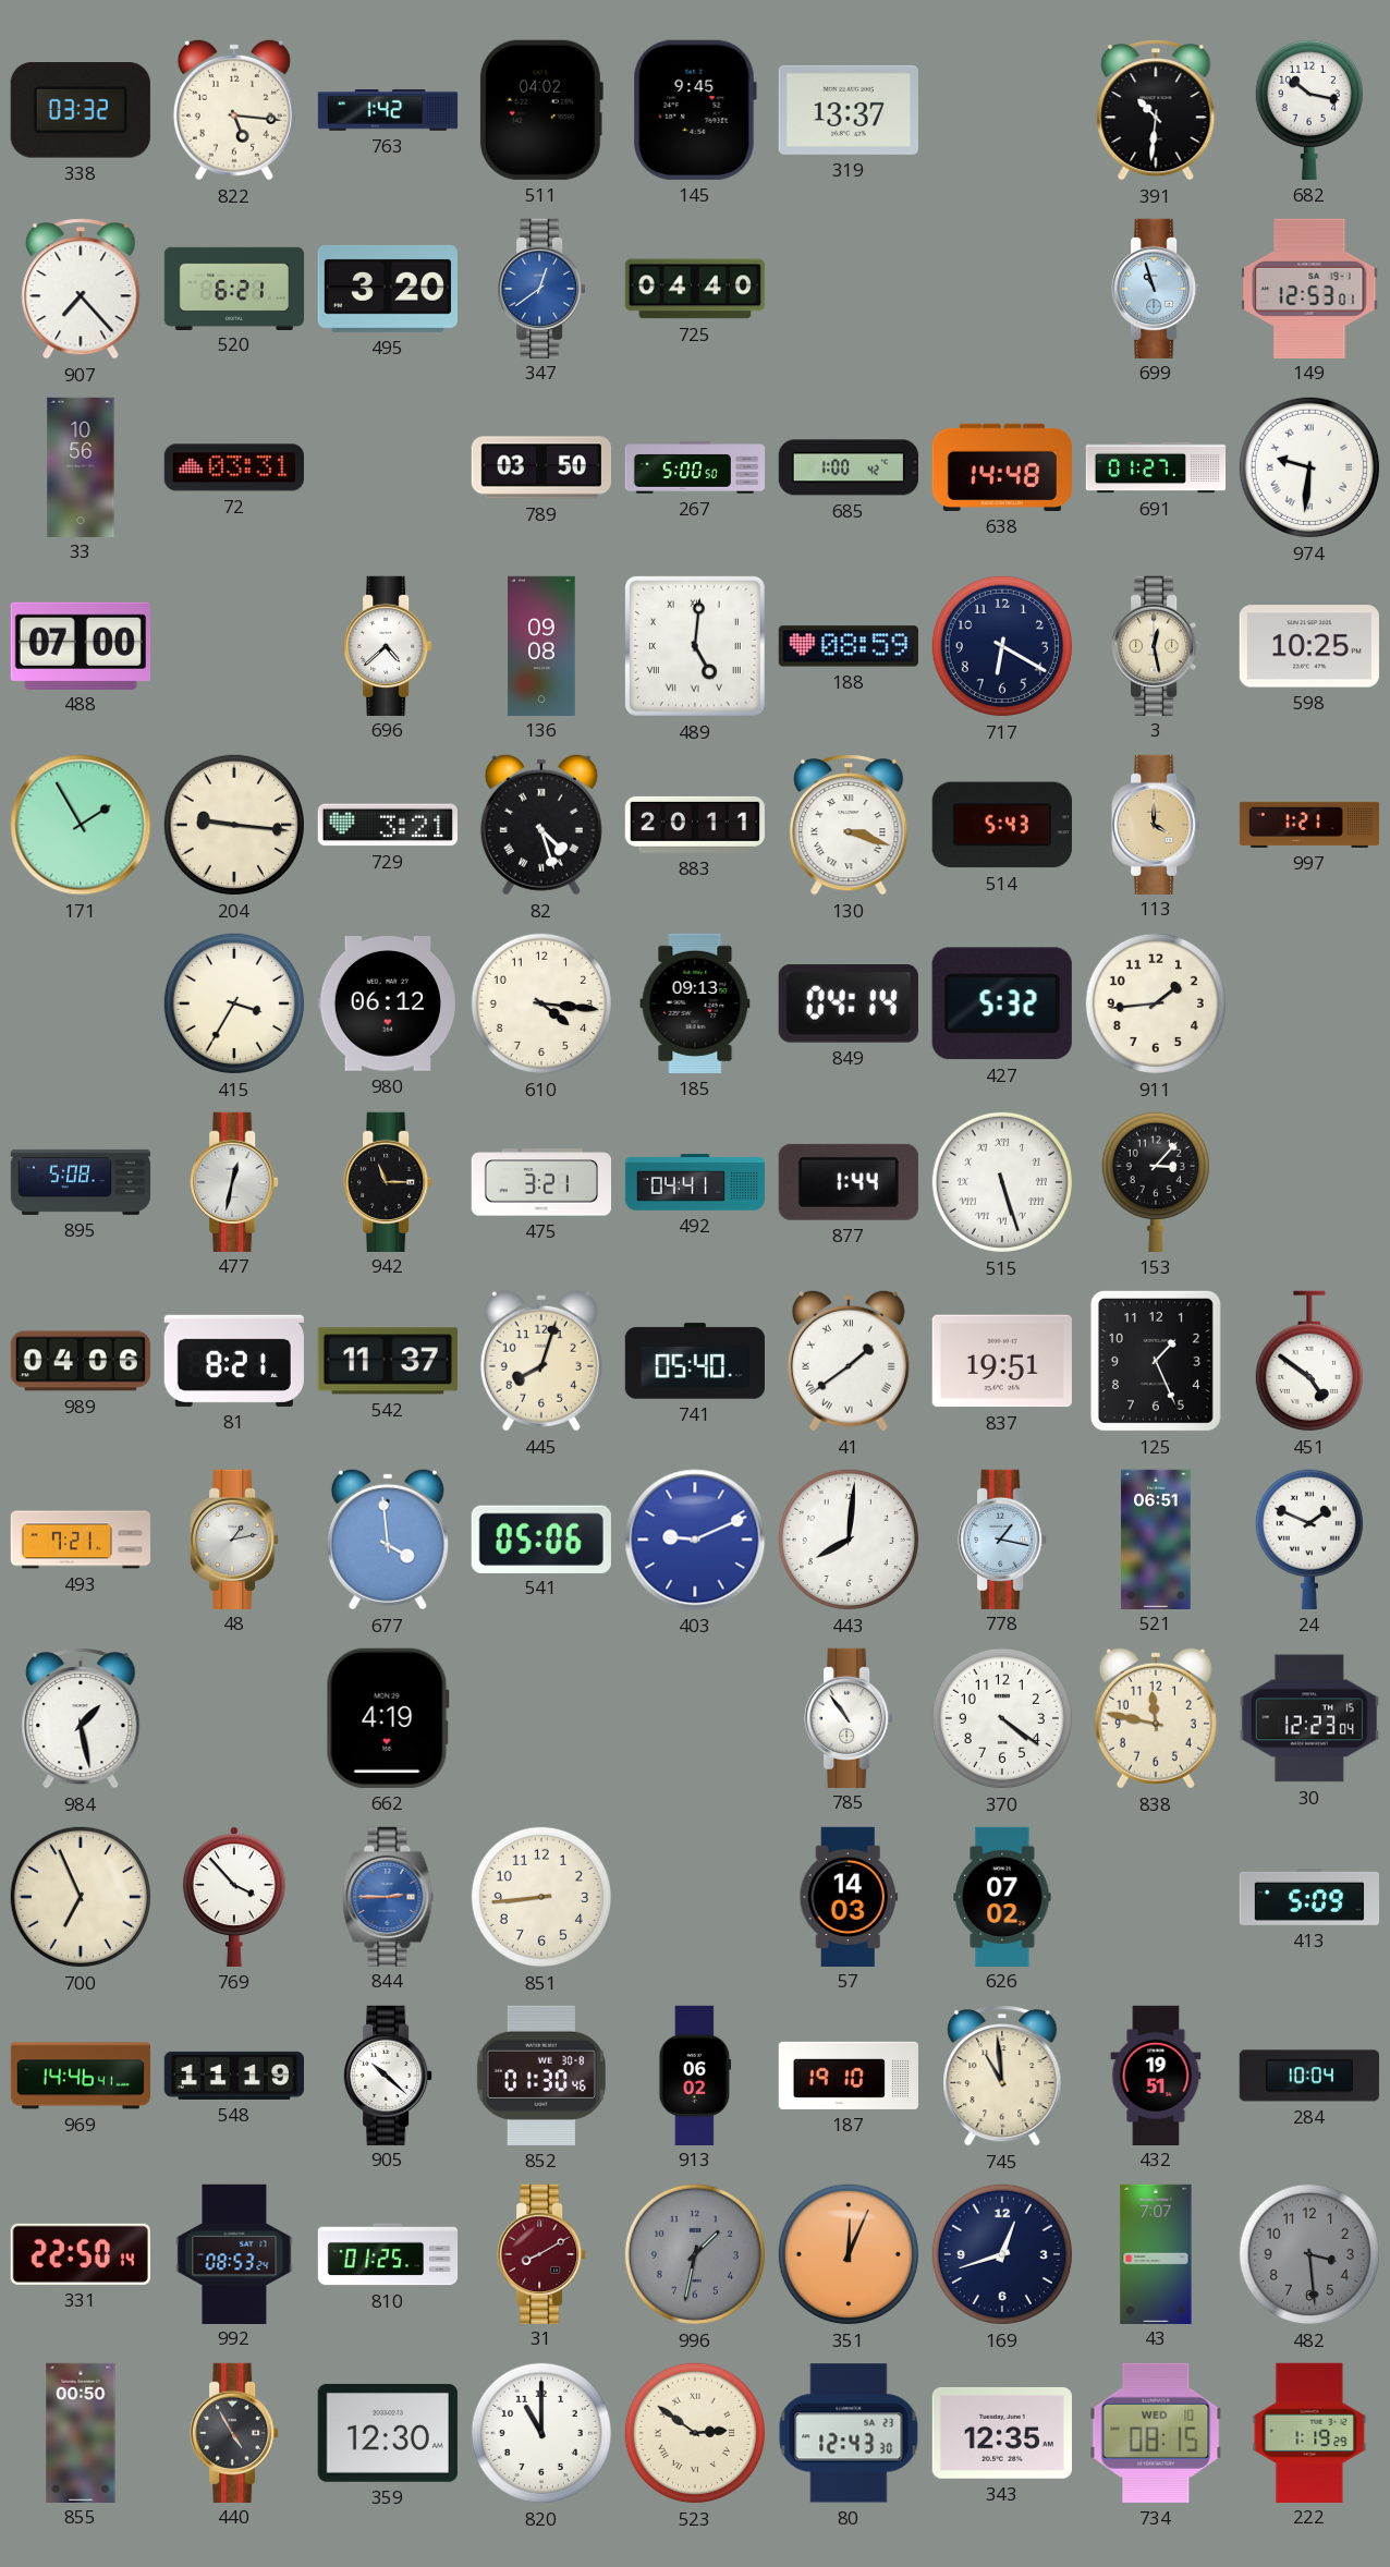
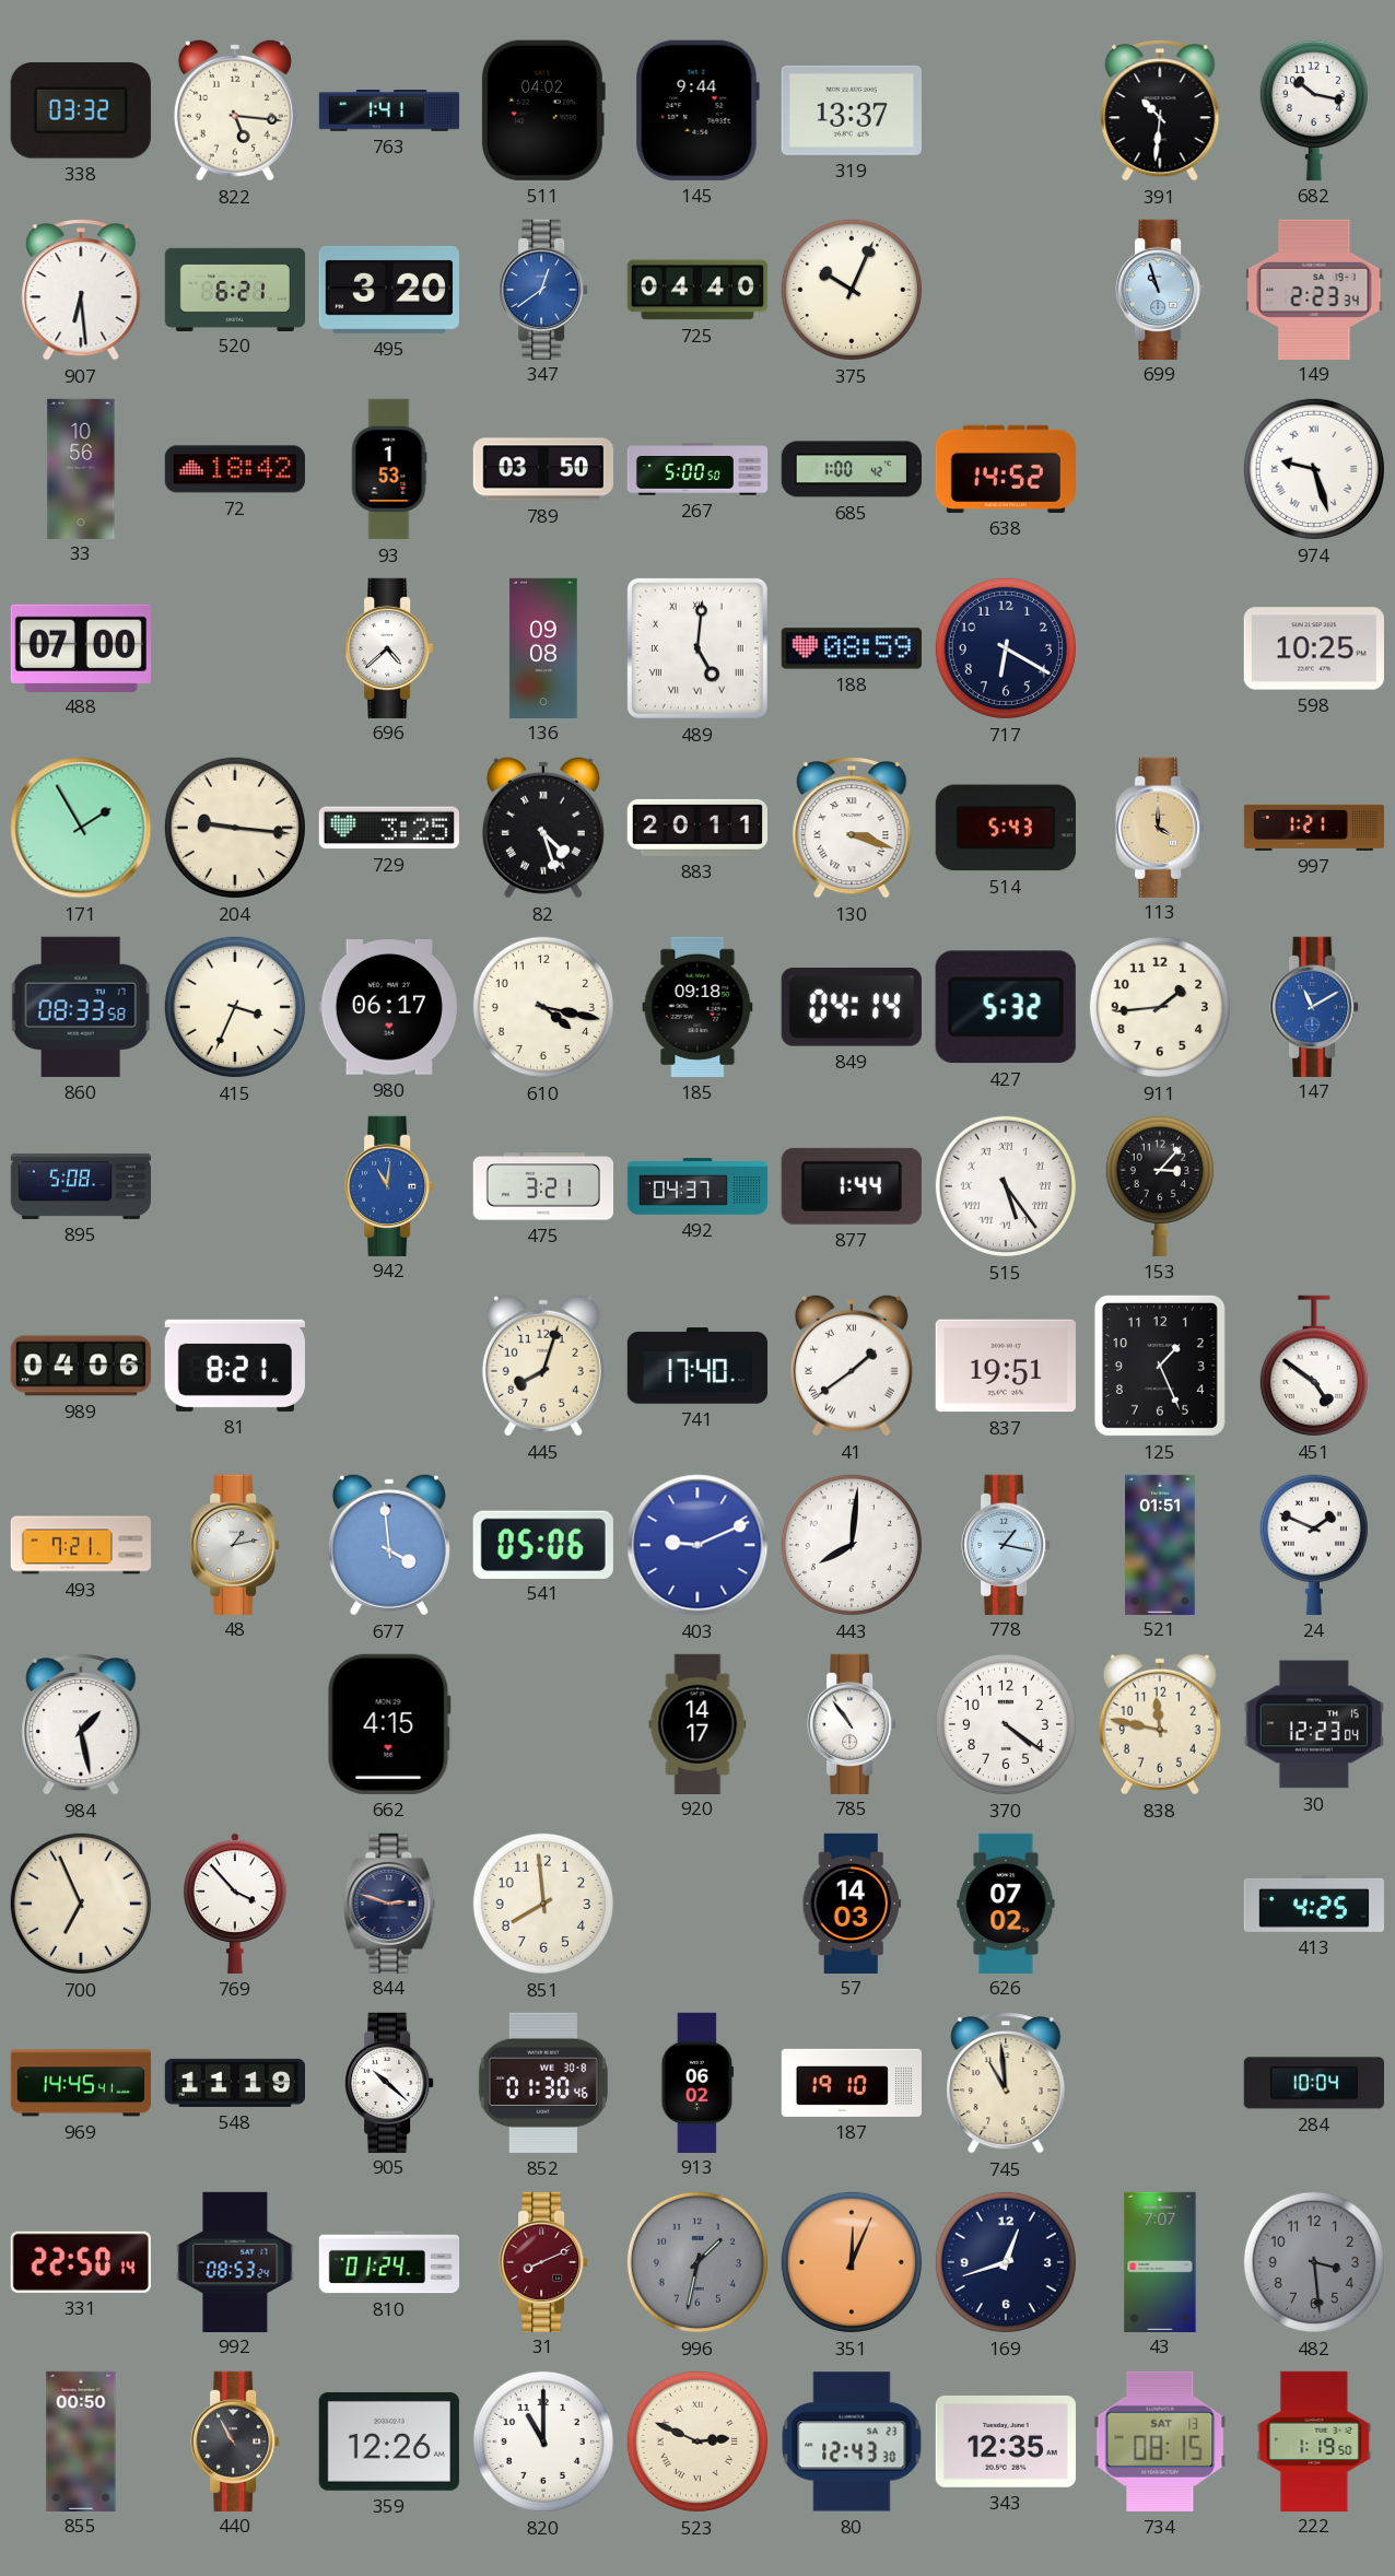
763: 1:42 -> 1:41 (389, 110)
145: 9:45 -> 9:44 (697, 110)
907: 7:23 -> 6:29 (81, 290)
375: none -> 10:04 (852, 290)
149: 12:53 -> 2:23 (1314, 289)
72: 03:31 -> 18:42 (235, 469)
93: none -> 1:53 (389, 469)
638: 14:48 -> 14:52 (1006, 469)
691: 01:27 -> none (1156, 467)
974: 9:31 -> 9:27 (1314, 469)
3: 12:28 -> none (1156, 645)
729: 3:21 -> 3:25 (389, 828)
860: none -> 08:33 (81, 1007)
415: 3:35 -> 3:34 (235, 1007)
980: 06:12 -> 06:17 (389, 1007)
610: 4:16 -> 4:17 (543, 1007)
185: 09:13 -> 09:18 (697, 1007)
147: none -> 11:10 (1314, 1006)
477: 12:32 -> none (234, 1181)
942: 11:15 -> 11:01 (389, 1185)
942 dial: black -> blue (389, 1185)
492: 04:41 -> 04:37 (697, 1186)
515: 5:27 -> 5:24 (1006, 1186)
542: 11:37 -> none (388, 1361)
741: 05:40 -> 17:40 (696, 1366)
521: 06:51 -> 01:51 (1160, 1544)
662: 4:19 -> 4:15 (389, 1724)
920: none -> 14:17 (697, 1723)
844: 2:45 -> 2:48 (389, 1902)
844 dial: blue -> navy (389, 1902)
851: 8:44 -> 7:59 (543, 1904)
413: 5:09 -> 4:25 (1313, 1904)
969: 14:46 -> 14:45 (80, 2083)
432: 19:51 -> none (1156, 2075)
810: 01:25 -> 01:24 (389, 2262)
31: 8:10 -> 8:11 (543, 2261)
440: 4:55 -> 10:55 (235, 2440)
359: 12:30 -> 12:26 (389, 2442)
523: 2:51 -> 2:49 (697, 2442)
734 date: WED 10 -> SAT 13 (1160, 2442)
222: 1:19:29 -> 1:19:50 (1314, 2440)
